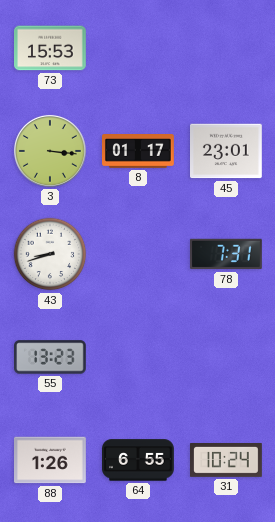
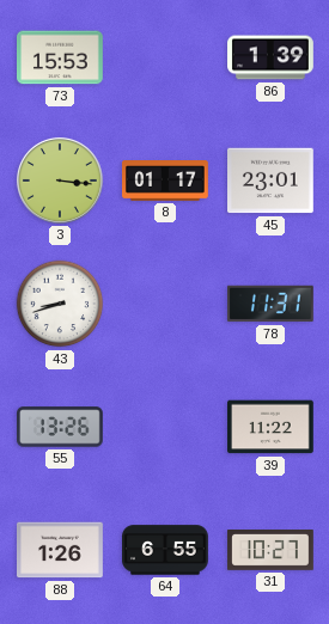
86: none -> 1:39 (272, 57)
78: 7:31 -> 11:31 (272, 304)
55: 13:23 -> 13:26 (61, 427)
39: none -> 11:22 (272, 427)
31: 10:24 -> 10:27 (272, 551)
